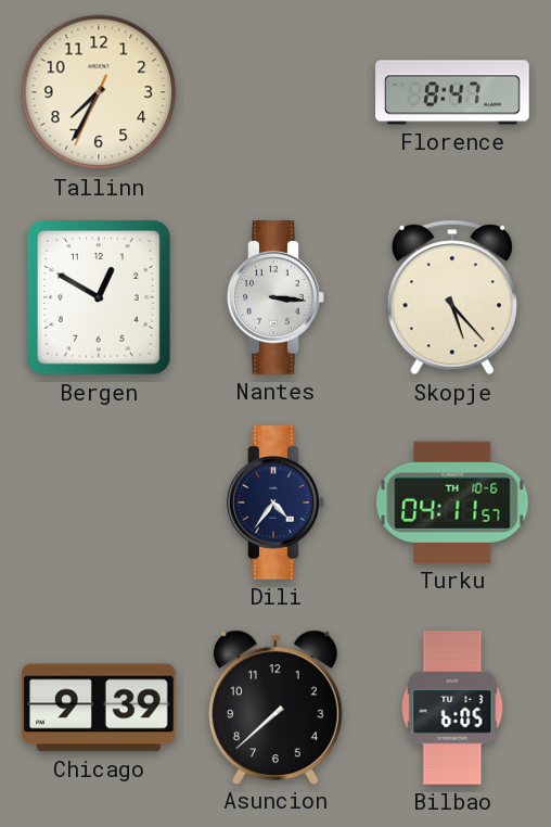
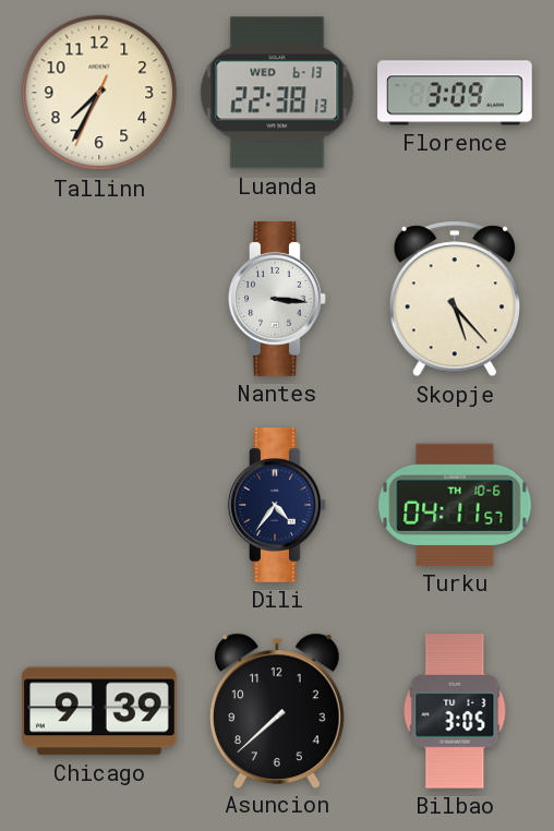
Luanda: none -> 22:38 (277, 93)
Florence: 8:47 -> 3:09 (455, 93)
Bergen: 12:50 -> none (100, 298)
Bilbao: 6:05 -> 3:05 (455, 712)
